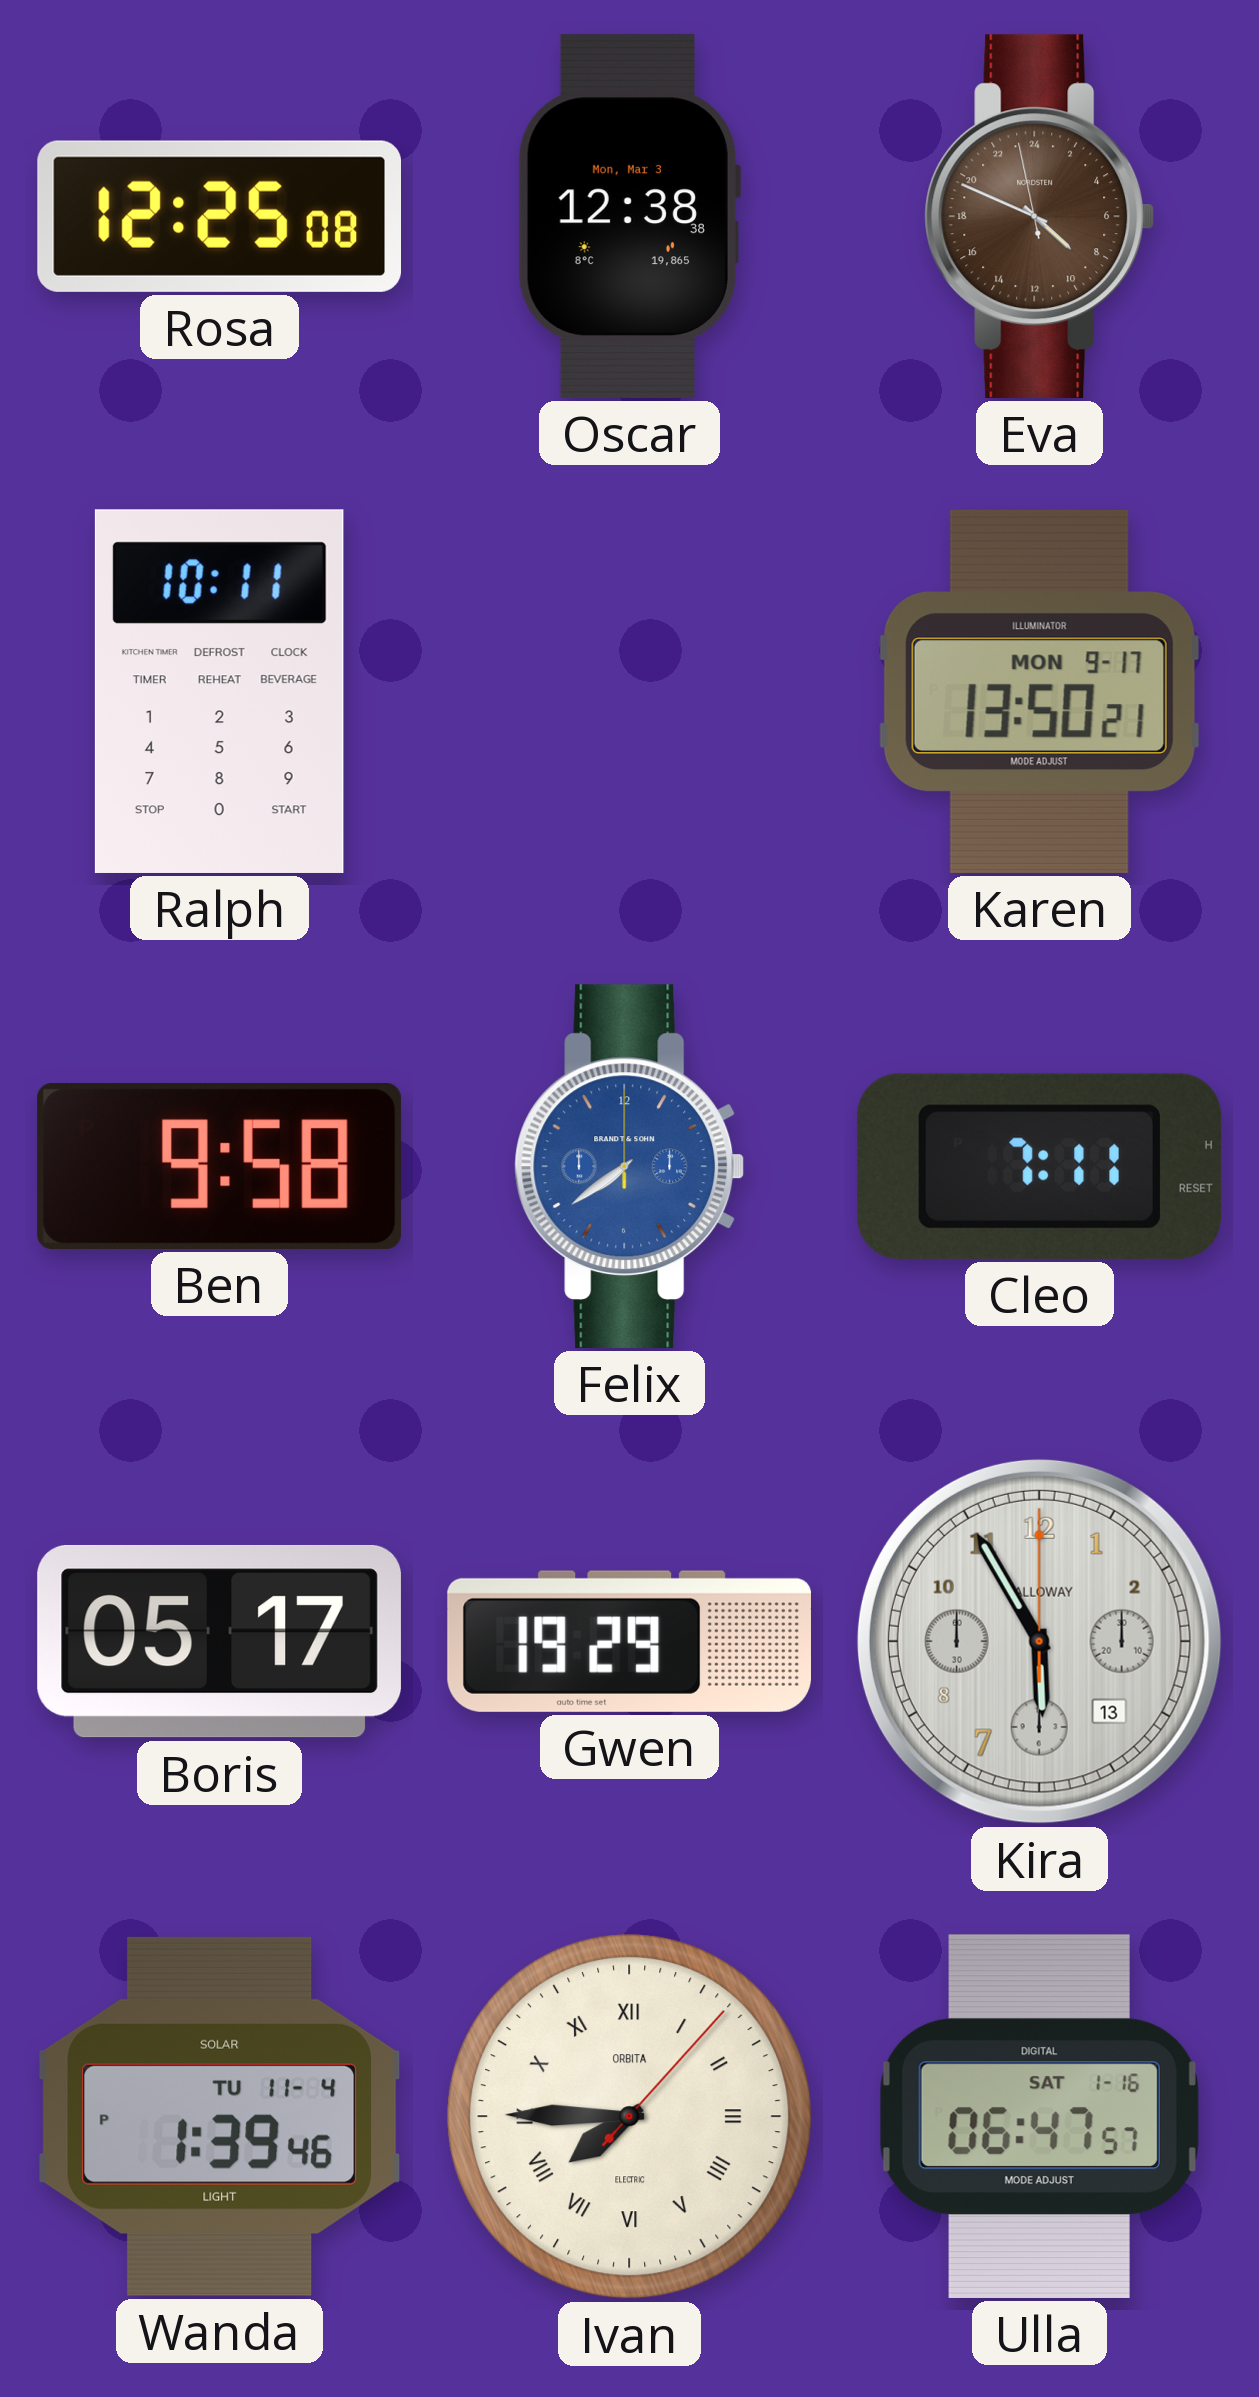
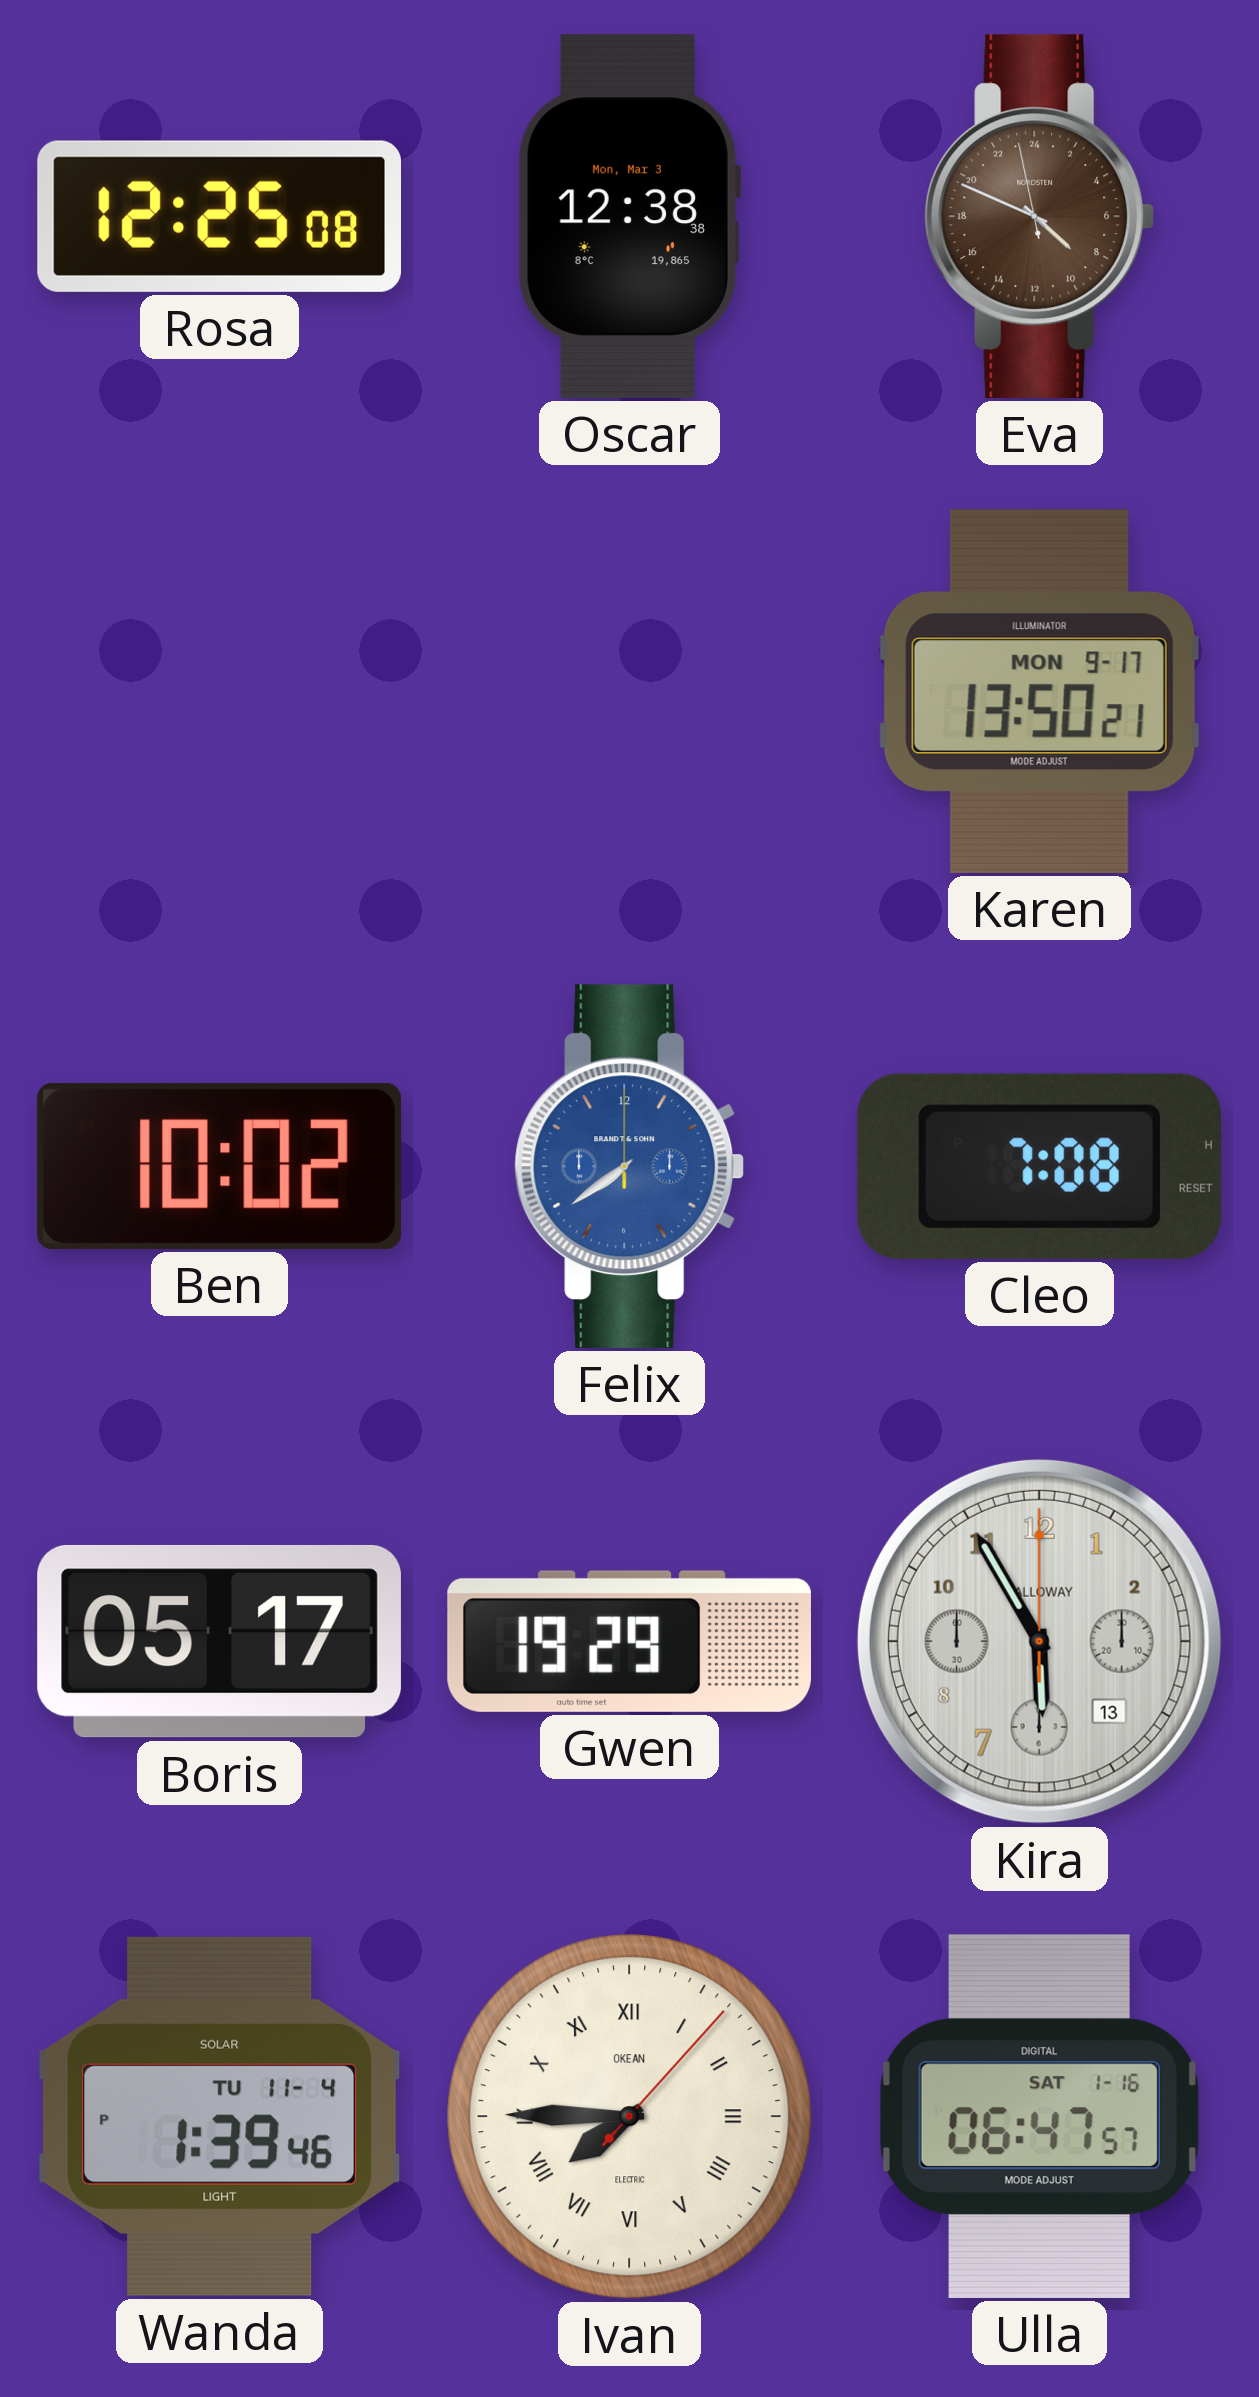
Ralph: 10:11 -> none (219, 691)
Ben: 9:58 -> 10:02 (219, 1166)
Cleo: 7:11 -> 7:08 (1039, 1166)
Ivan brand: ORBITA -> OKEAN (629, 2116)
